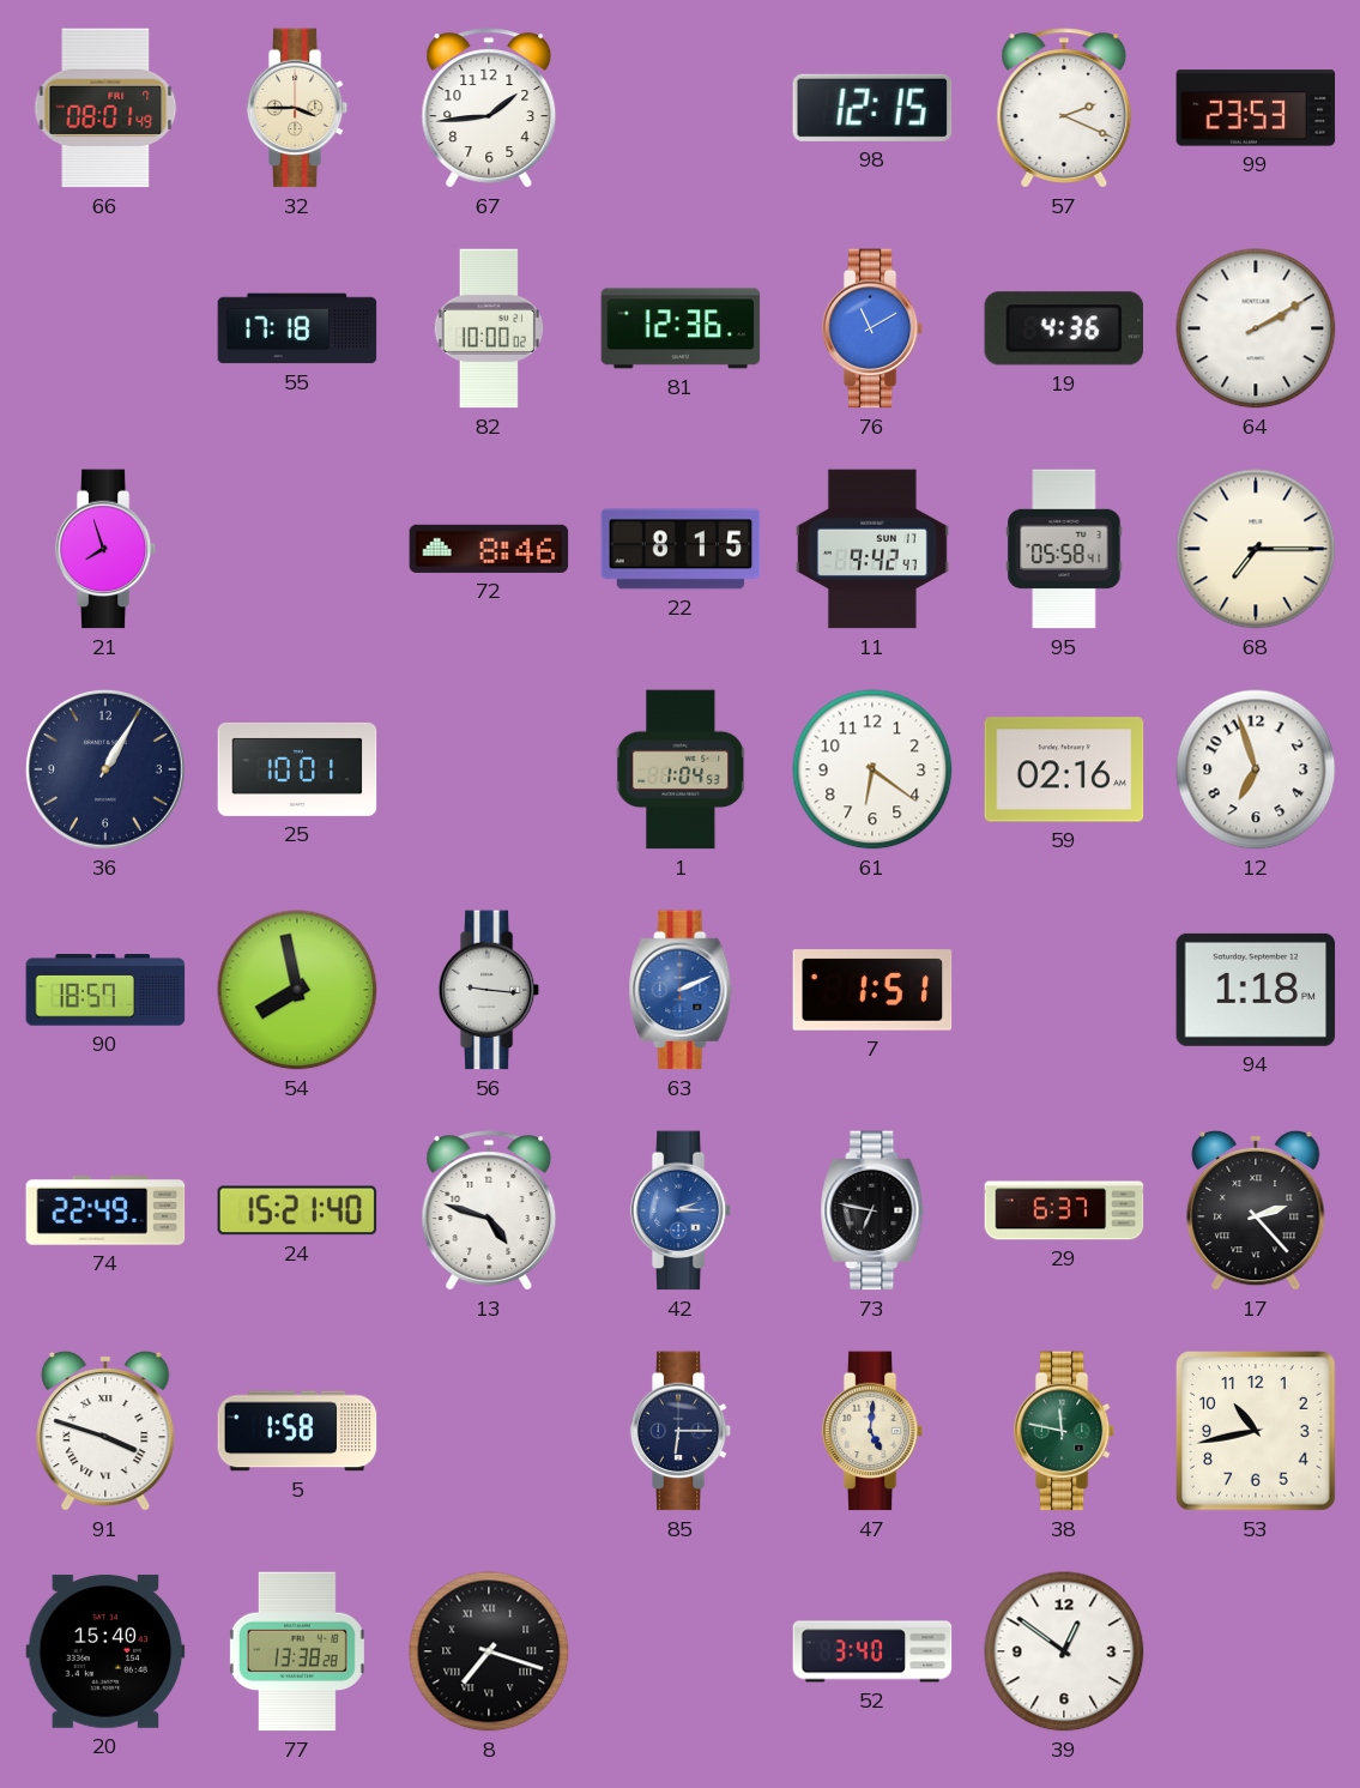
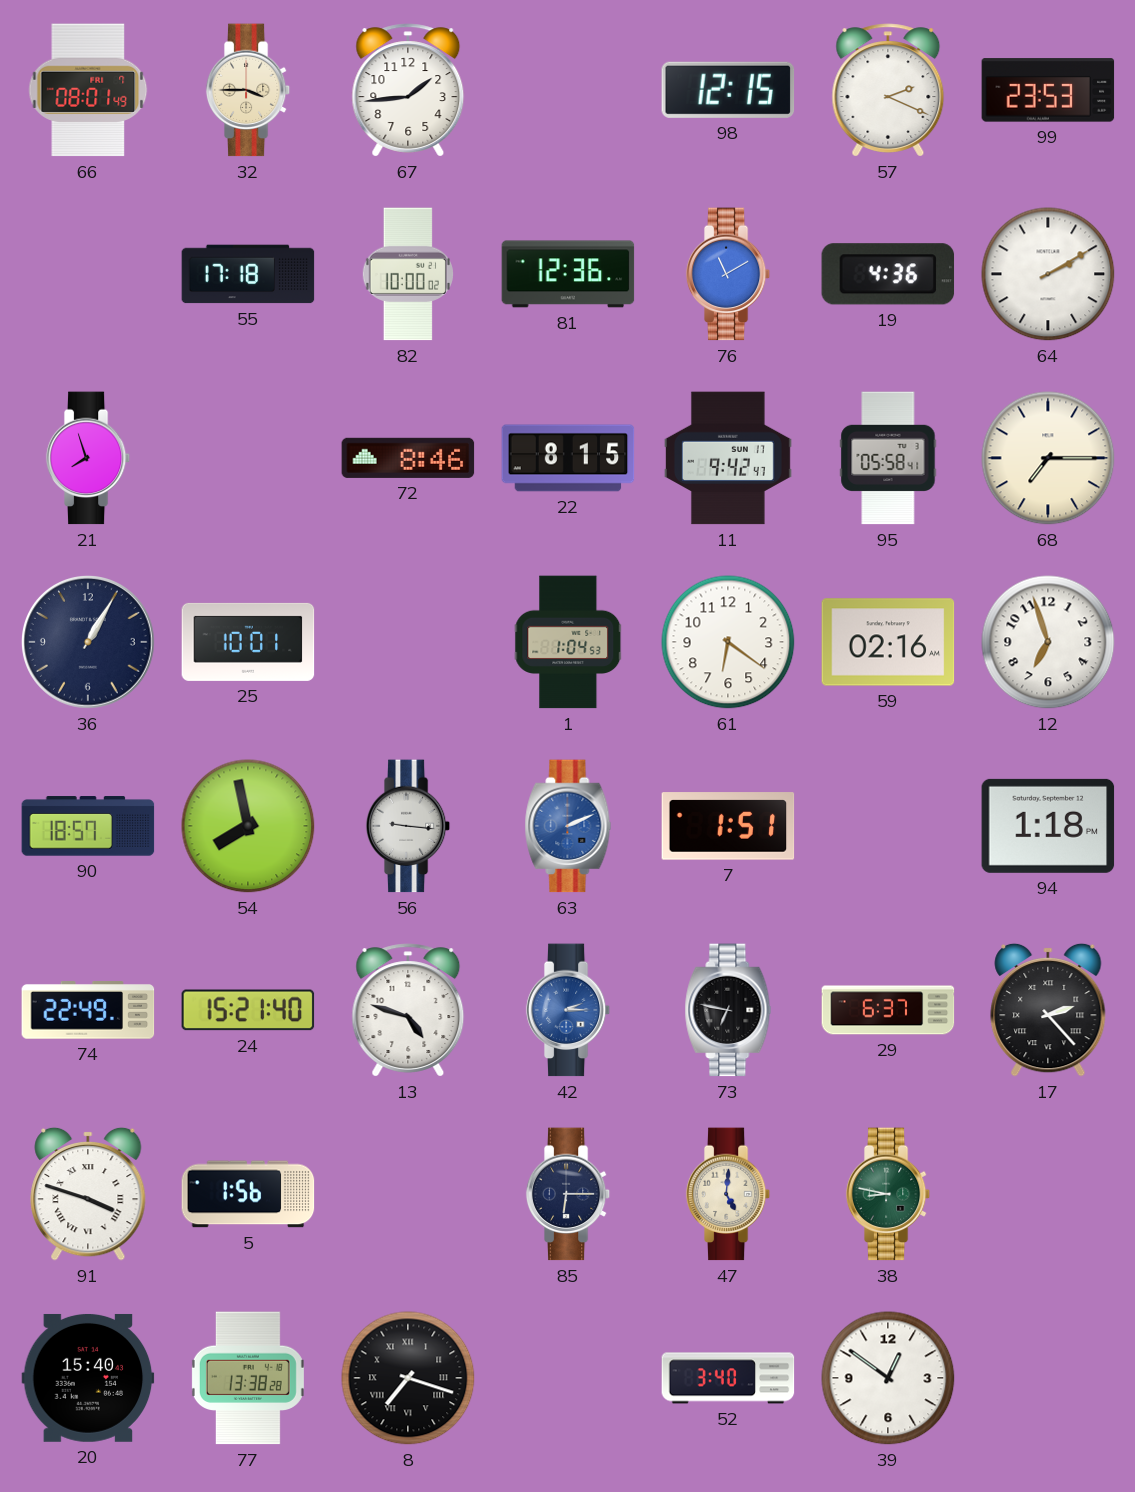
5: 1:58 -> 1:56 (248, 1194)
38: 11:47 -> 8:47 (888, 1194)
53: 10:43 -> none (1257, 1432)
